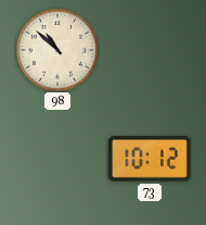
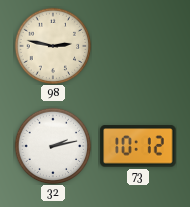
98: 10:52 -> 2:47 (53, 46)
32: none -> 2:13 (53, 146)
